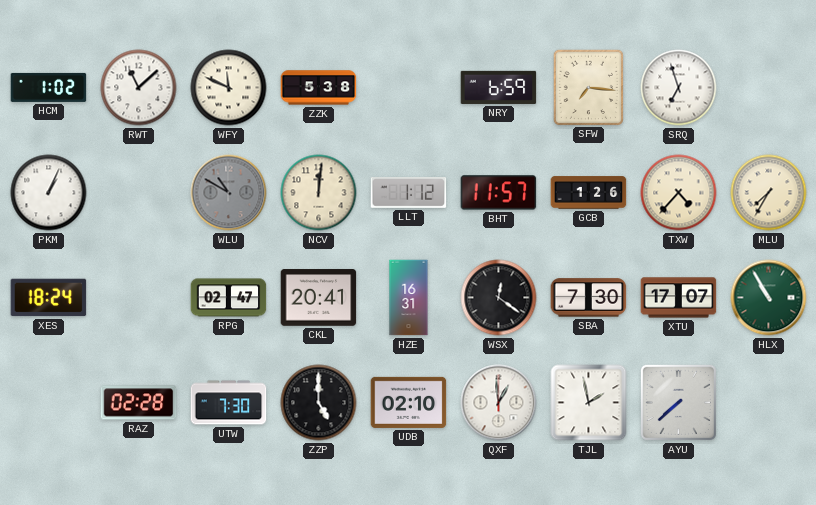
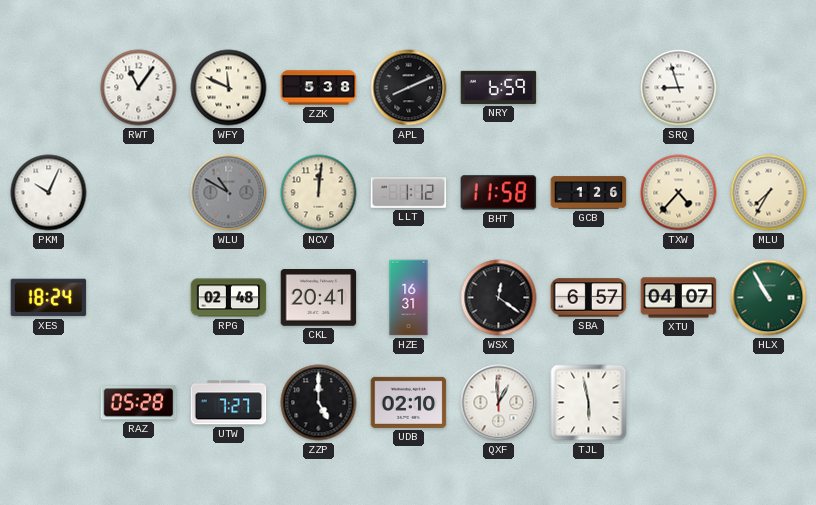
HCM: 1:02 -> none (49, 87)
RWT: 11:08 -> 11:06 (139, 88)
APL: none -> 8:11 (409, 88)
SFW: 7:16 -> none (588, 87)
SRQ: 6:57 -> 8:57 (679, 88)
PKM: 1:04 -> 10:04 (49, 193)
BHT: 11:57 -> 11:58 (499, 193)
RPG: 02:47 -> 02:48 (229, 298)
SBA: 7:30 -> 6:57 (589, 298)
XTU: 17:07 -> 04:07 (679, 298)
RAZ: 02:28 -> 05:28 (139, 403)
UTW: 7:30 -> 7:27 (229, 403)
TJL: 1:58 -> 5:58 (589, 403)
AYU: 7:38 -> none (678, 402)
